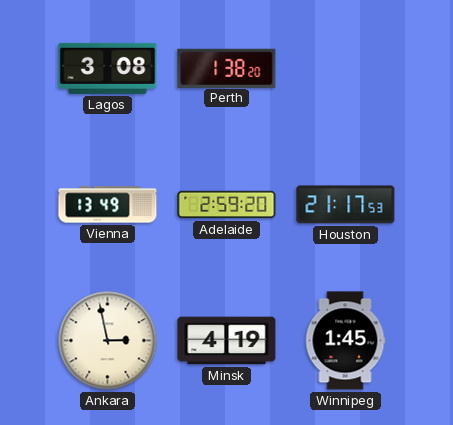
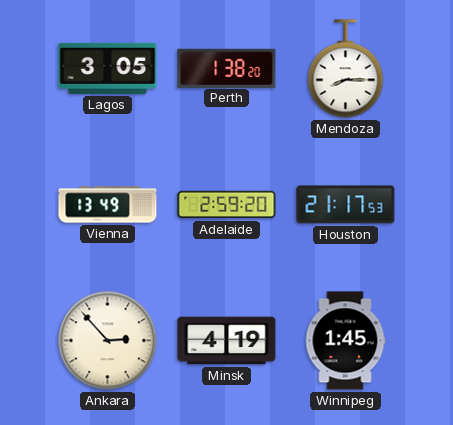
Lagos: 3:08 -> 3:05 (108, 68)
Mendoza: none -> 8:15 (346, 69)
Ankara: 2:58 -> 2:53 (108, 341)
